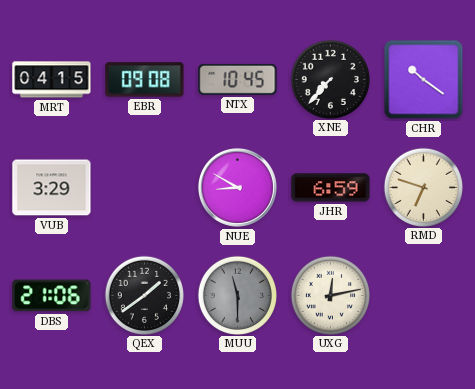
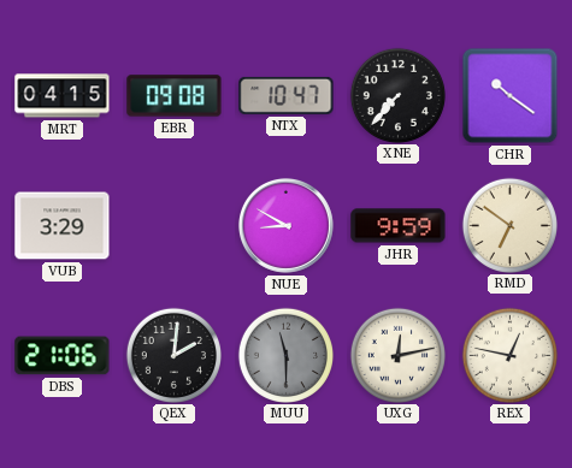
NTX: 10:45 -> 10:47 (287, 95)
JHR: 6:59 -> 9:59 (399, 226)
RMD: 6:48 -> 6:51 (509, 225)
QEX: 1:39 -> 2:01 (173, 355)
REX: none -> 12:47 (509, 355)
